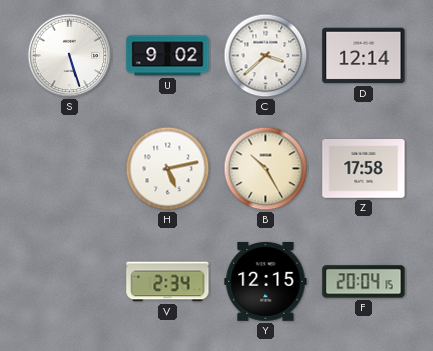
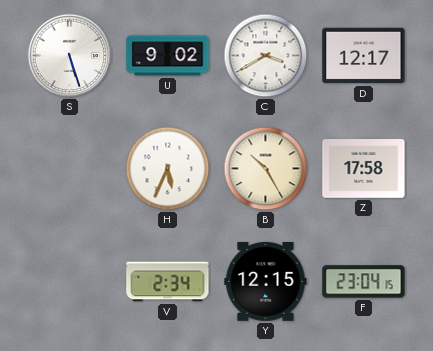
C: 3:38 -> 3:40 (266, 56)
D: 12:14 -> 12:17 (364, 56)
H: 5:13 -> 5:34 (168, 169)
F: 20:04 -> 23:04 (364, 282)
